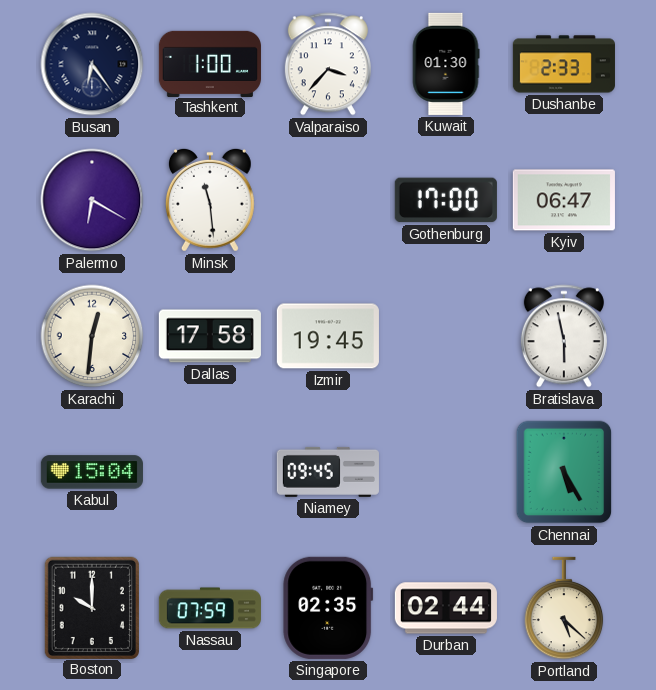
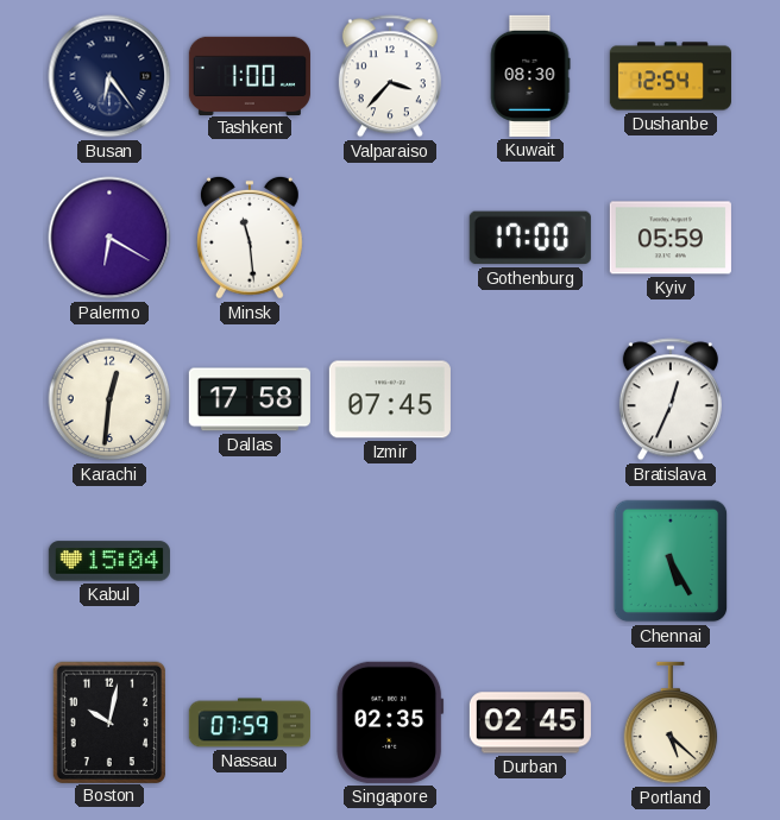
Kuwait: 01:30 -> 08:30 (530, 76)
Dushanbe: 2:33 -> 12:54 (671, 76)
Kyiv: 06:47 -> 05:59 (671, 238)
Izmir: 19:45 -> 07:45 (390, 399)
Bratislava: 5:58 -> 12:34 (671, 399)
Niamey: 09:45 -> none (328, 472)
Boston: 10:00 -> 10:02 (108, 721)
Durban: 02:44 -> 02:45 (530, 723)
